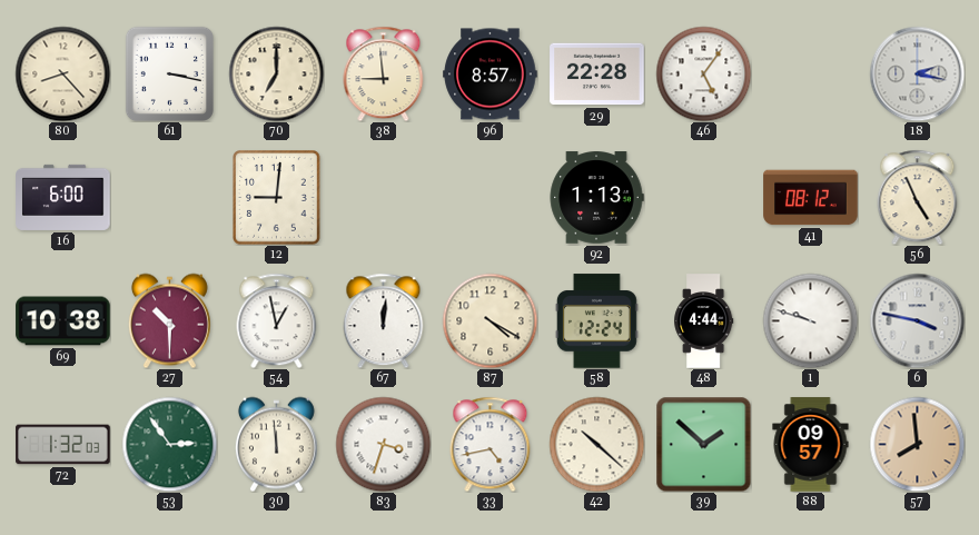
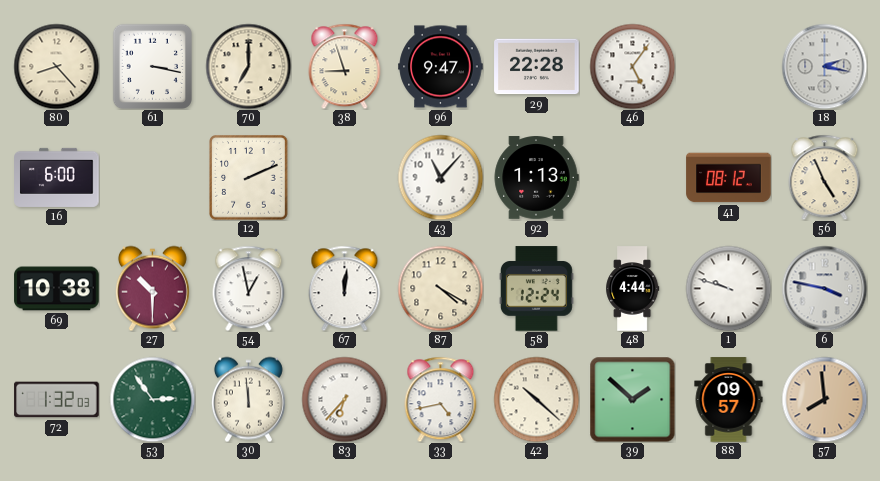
38: 8:59 -> 8:57 (345, 66)
96: 8:57 -> 9:47 (441, 67)
12: 9:01 -> 2:11 (249, 178)
43: none -> 11:07 (440, 177)
83: 3:33 -> 6:37 (344, 399)
